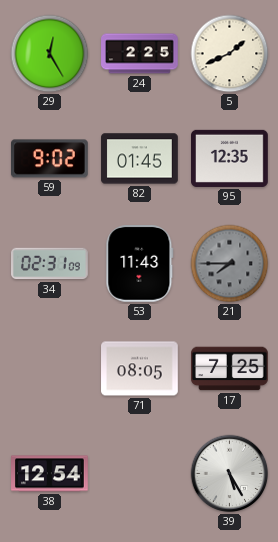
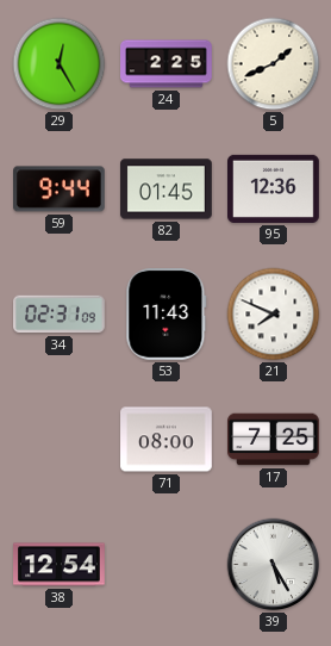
59: 9:02 -> 9:44 (60, 190)
95: 12:35 -> 12:36 (274, 188)
21: 7:45 -> 7:49 (274, 315)
21 dial: grey -> white (274, 315)
71: 08:05 -> 08:00 (167, 440)
